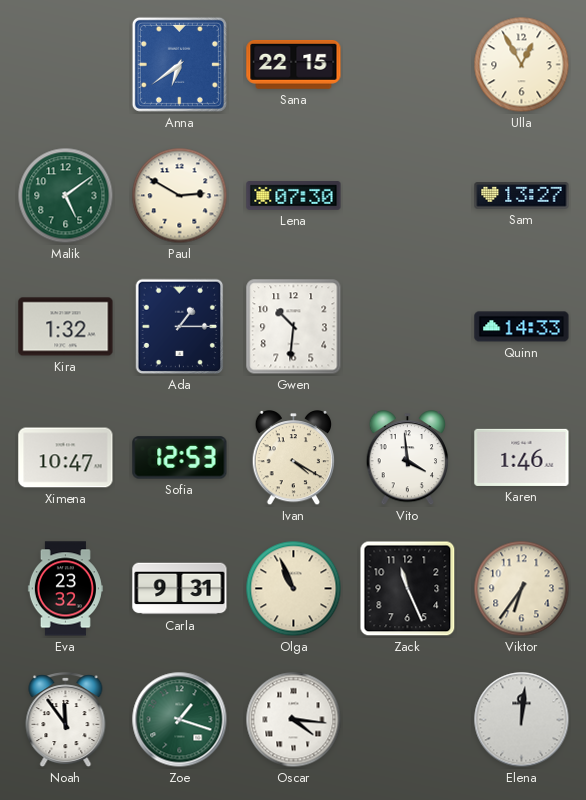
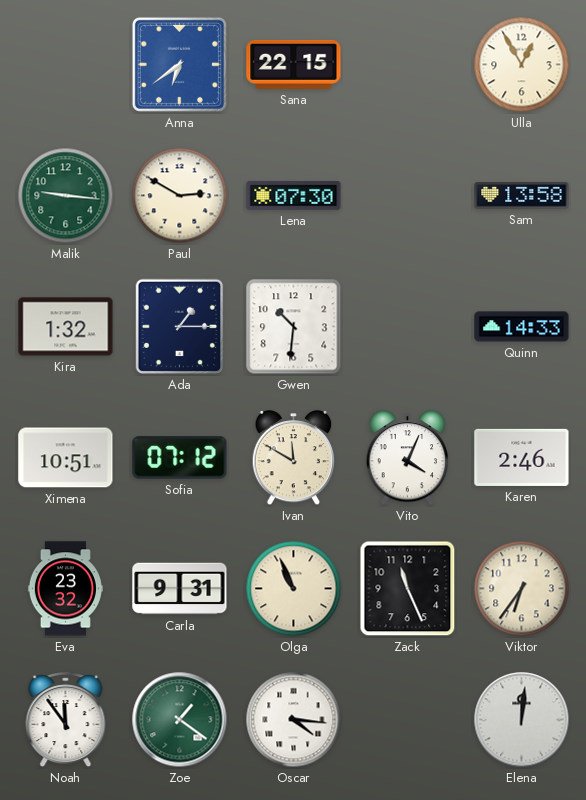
Malik: 5:09 -> 9:16 (66, 196)
Sam: 13:27 -> 13:58 (522, 196)
Ximena: 10:47 -> 10:51 (66, 458)
Sofia: 12:53 -> 07:12 (180, 458)
Ivan: 4:20 -> 11:50 (294, 459)
Vito: 3:59 -> 4:04 (408, 459)
Karen: 1:46 -> 2:46 (522, 457)
Zoe: 1:18 -> 1:21 (180, 720)
